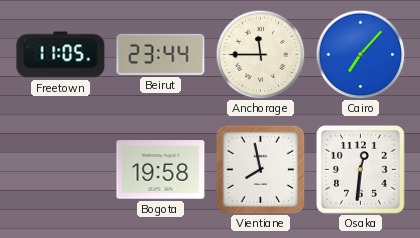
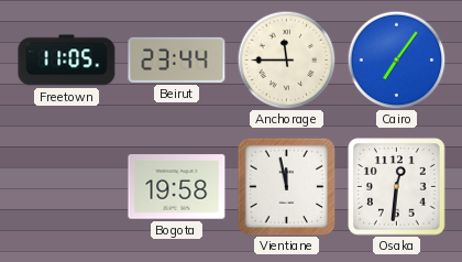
Cairo: 7:07 -> 7:06 (396, 59)
Vientiane: 7:58 -> 11:58 (286, 186)
